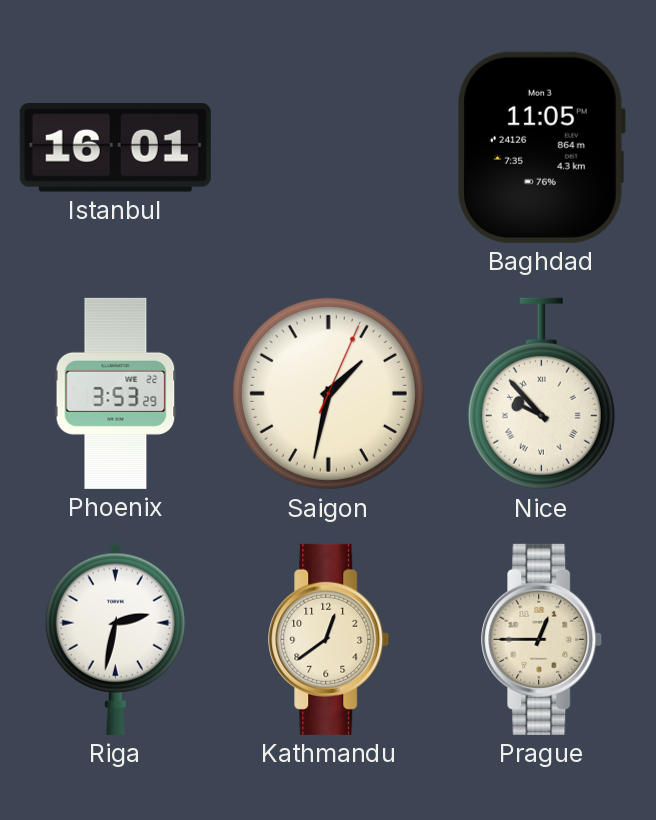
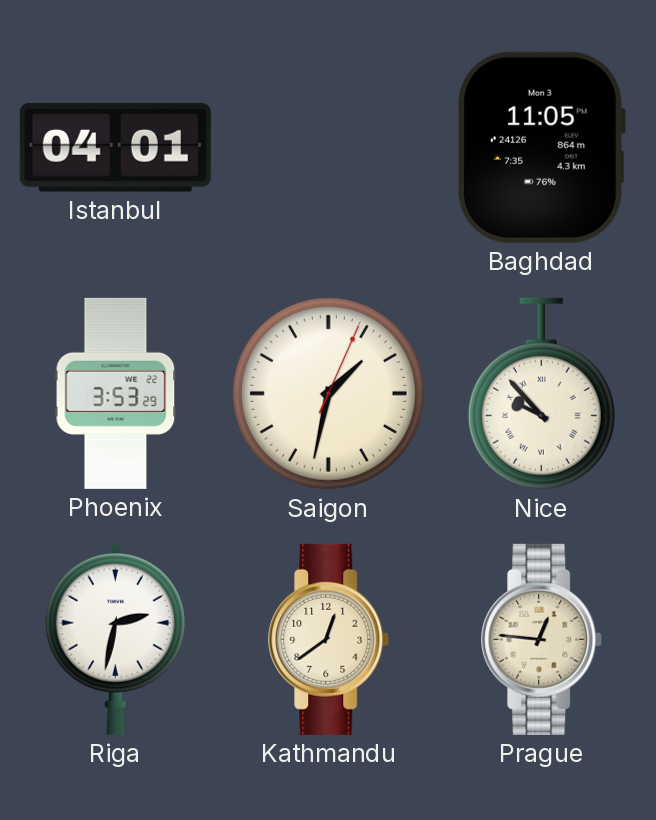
Istanbul: 16:01 -> 04:01 (115, 147)
Prague: 12:45 -> 12:46 (542, 639)
